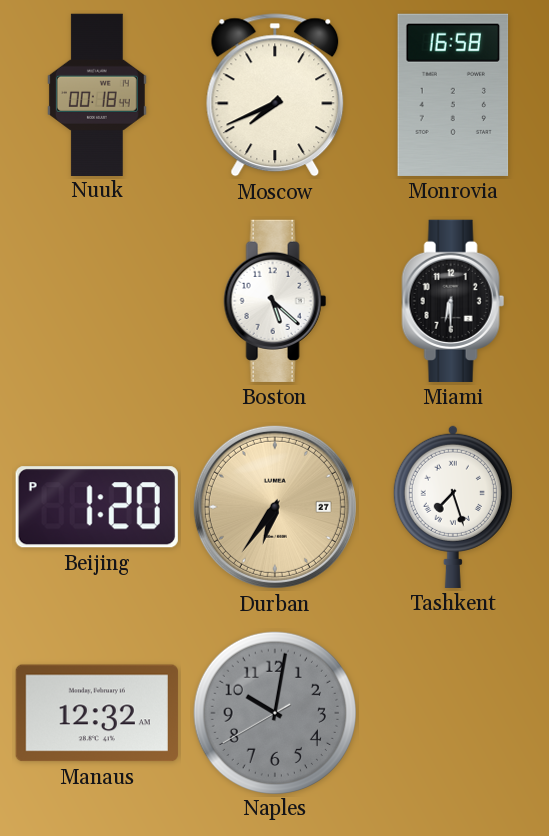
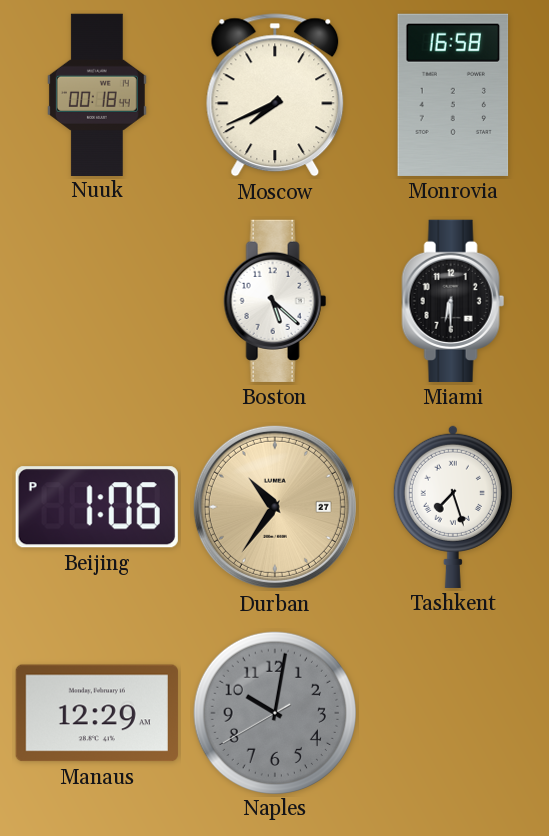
Beijing: 1:20 -> 1:06 (97, 507)
Durban: 6:36 -> 10:36 (275, 507)
Manaus: 12:32 -> 12:29 (97, 713)
